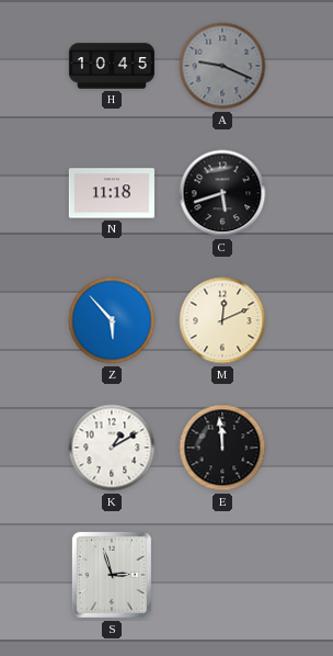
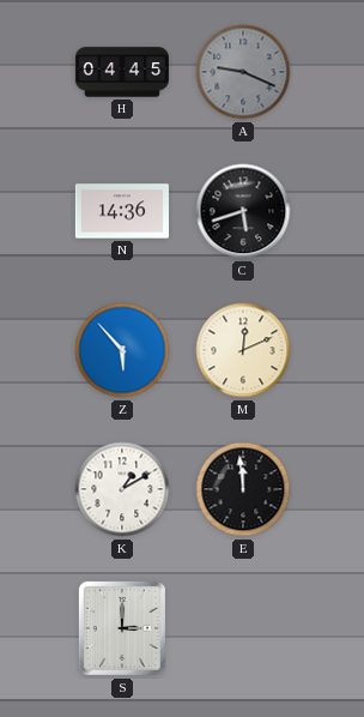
H: 10:45 -> 04:45 (122, 72)
N: 11:18 -> 14:36 (122, 211)
S: 2:57 -> 3:00 (122, 628)
